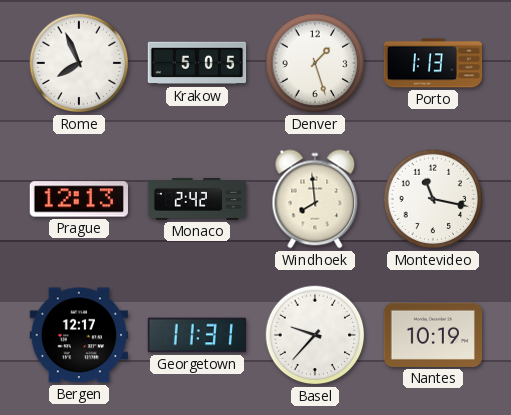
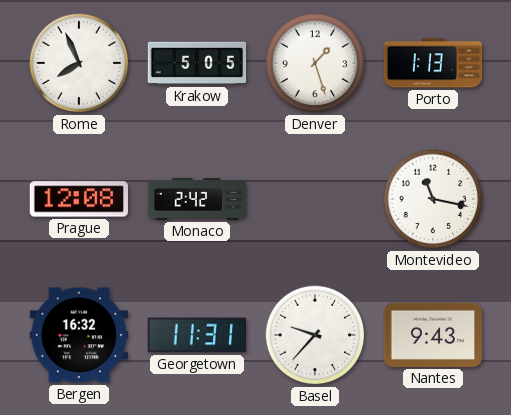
Prague: 12:13 -> 12:08 (78, 199)
Windhoek: 7:59 -> none (315, 199)
Bergen: 12:17 -> 16:32 (79, 335)
Nantes: 10:19 -> 9:43 (433, 335)
